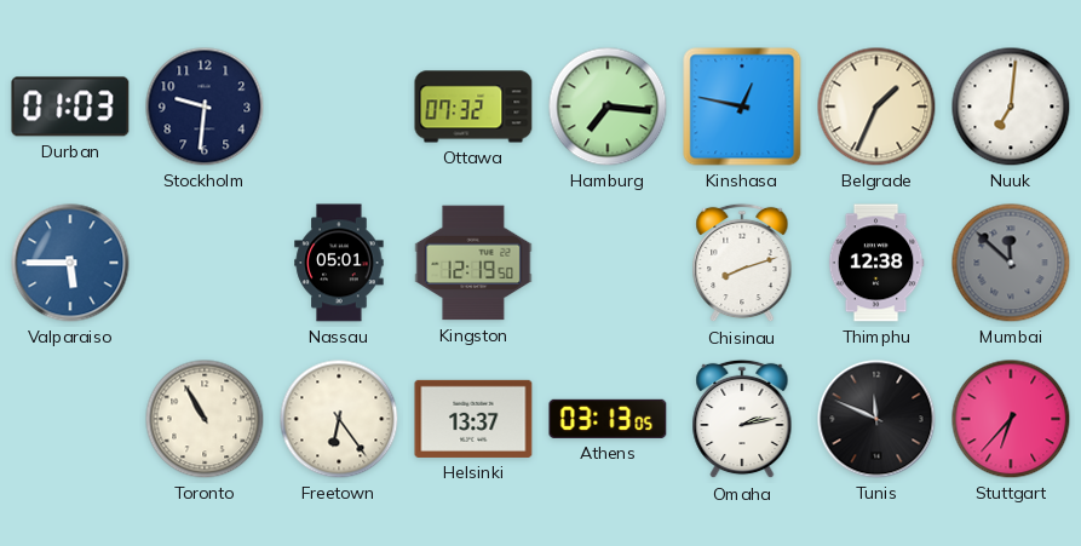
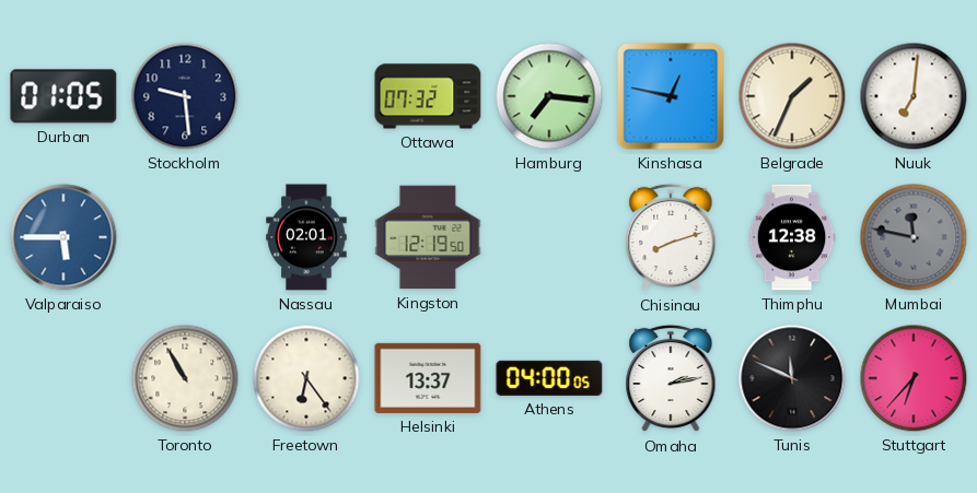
Durban: 01:03 -> 01:05 (63, 96)
Stockholm: 9:31 -> 9:29 (185, 96)
Nassau: 05:01 -> 02:01 (306, 237)
Mumbai: 11:52 -> 11:47 (914, 237)
Athens: 03:13 -> 04:00 (549, 378)
